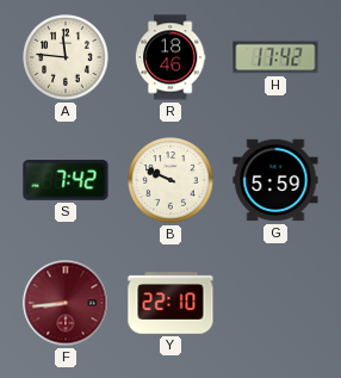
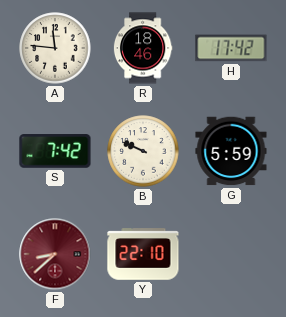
F: 8:44 -> 8:38 (55, 254)
